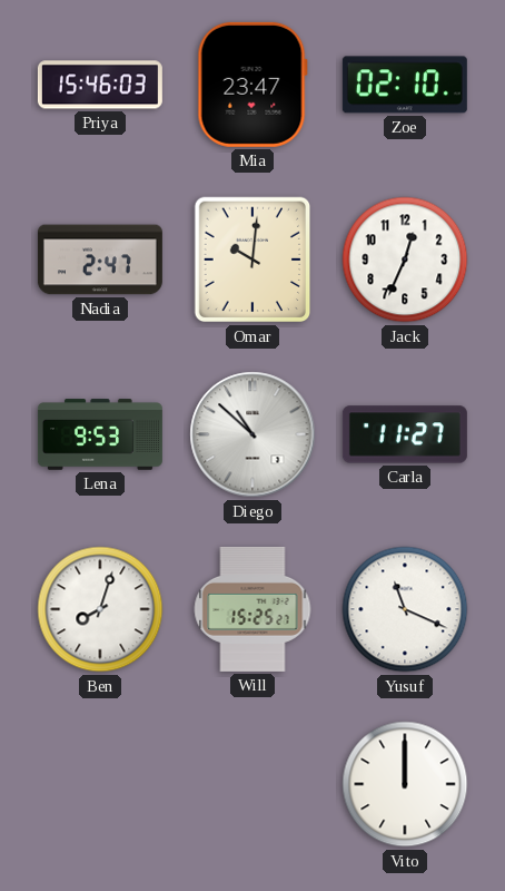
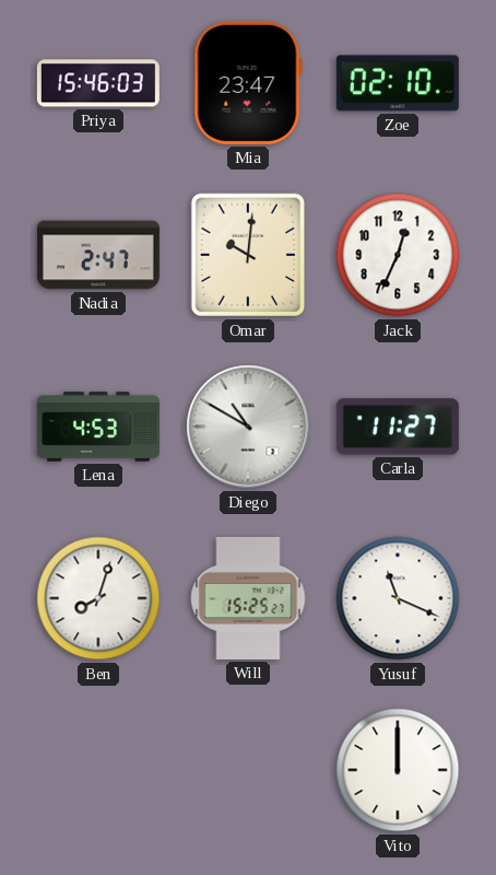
Lena: 9:53 -> 4:53 (98, 427)
Diego: 10:52 -> 10:50 (248, 427)
